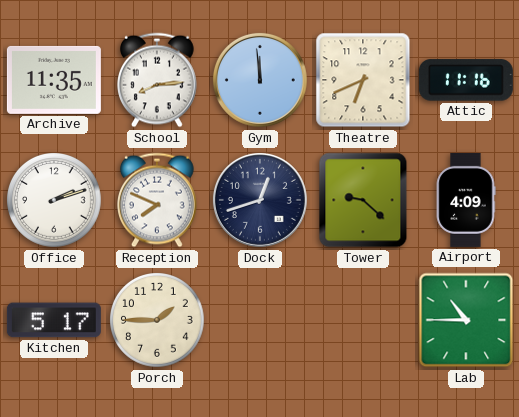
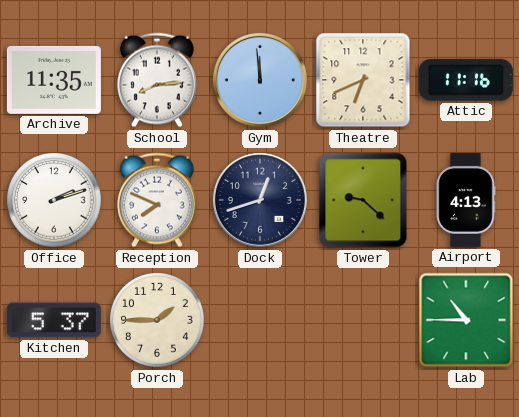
Airport: 4:09 -> 4:13 (466, 200)
Kitchen: 5:17 -> 5:37 (54, 320)
